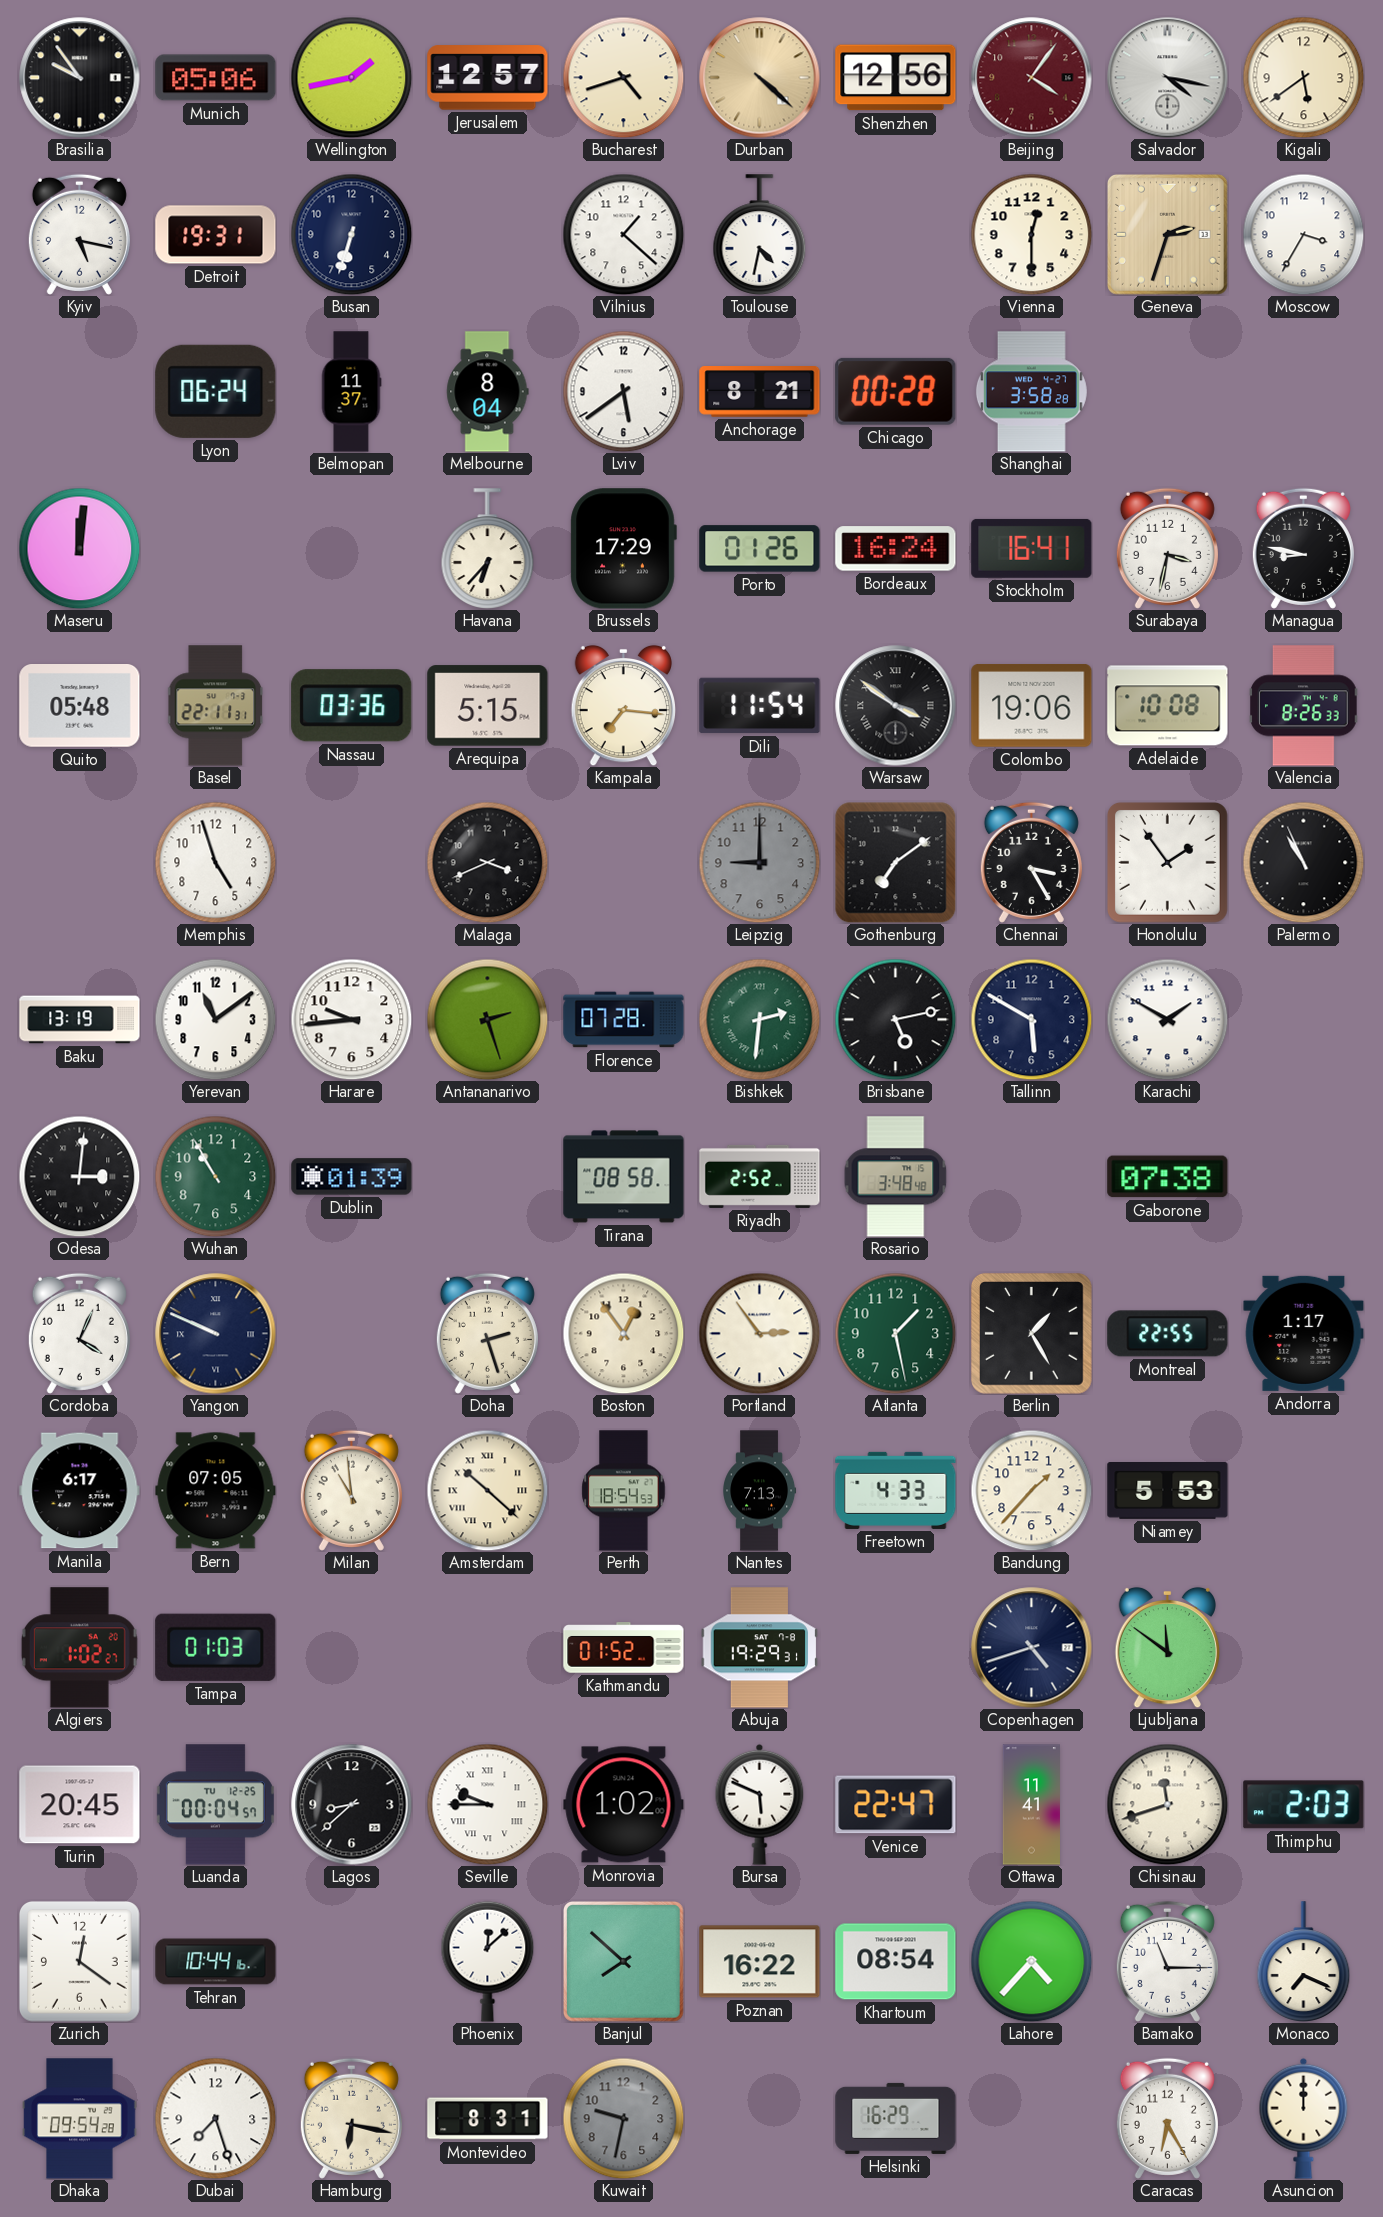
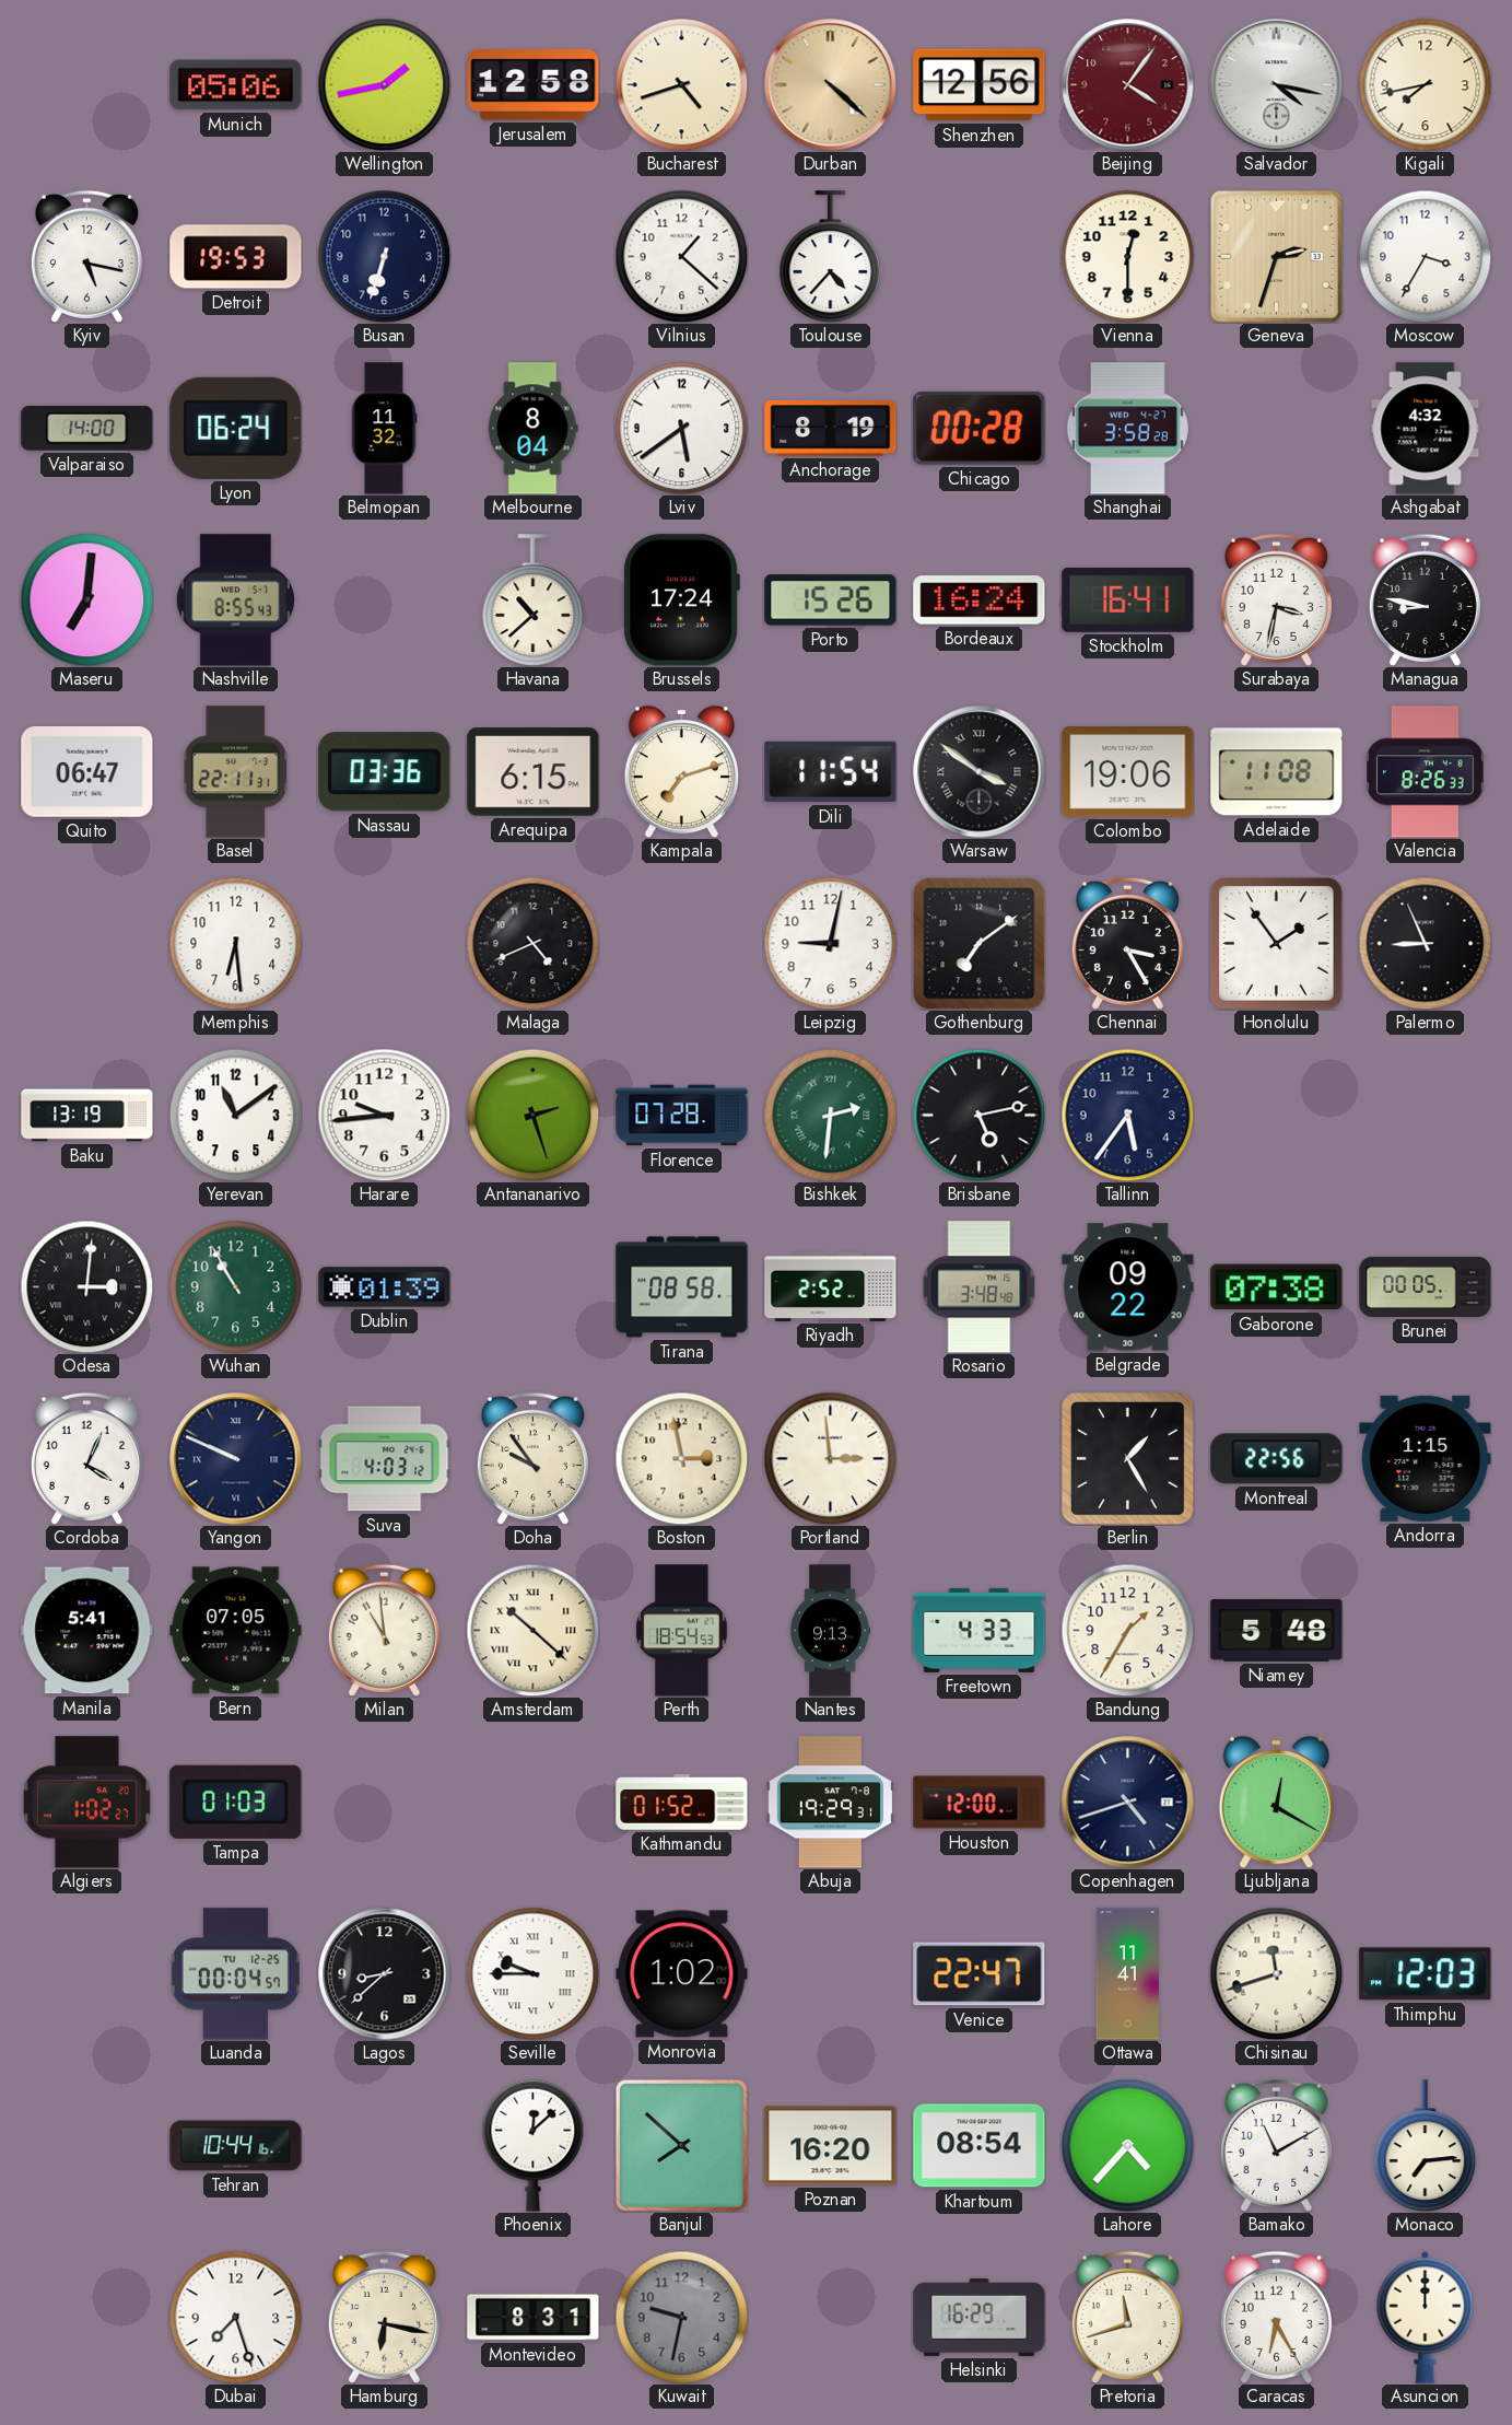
Brasilia: 9:54 -> none (80, 78)
Jerusalem: 12:57 -> 12:58 (534, 85)
Kigali: 5:39 -> 7:43 (1425, 84)
Detroit: 19:31 -> 19:53 (236, 257)
Toulouse: 4:32 -> 4:37 (831, 256)
Valparaiso: none -> 14:00 (87, 428)
Belmopan: 11:37 -> 11:32 (384, 429)
Anchorage: 8:21 -> 8:19 (831, 429)
Ashgabat: none -> 4:32 (1426, 429)
Maseru: 12:01 -> 7:01 (86, 599)
Nashville: none -> 8:55 (236, 601)
Havana: 6:37 -> 10:38 (534, 599)
Brussels: 17:29 -> 17:24 (681, 601)
Porto: 01:26 -> 15:26 (831, 601)
Quito: 05:48 -> 06:47 (87, 772)
Arequipa: 5:15 -> 6:15 (534, 772)
Kampala: 7:16 -> 7:12 (681, 771)
Adelaide: 10:08 -> 11:08 (1277, 772)
Memphis: 4:57 -> 6:29 (235, 943)
Malaga: 3:41 -> 4:41 (532, 943)
Leipzig: 9:00 -> 9:02 (830, 943)
Leipzig dial: grey -> white (830, 943)
Palermo: 10:56 -> 8:56 (1425, 943)
Tallinn: 5:50 -> 5:36 (1127, 1115)
Karachi: 1:50 -> none (1167, 1019)
Belgrade: none -> 09:22 (1128, 1287)
Brunei: none -> 00:05 (1426, 1286)
Suva: none -> 4:03 (385, 1459)
Doha: 2:27 -> 9:54 (532, 1458)
Boston: 12:54 -> 2:58 (681, 1458)
Portland: 2:54 -> 2:59 (830, 1458)
Atlanta: 1:28 -> none (895, 1333)
Montreal: 22:55 -> 22:56 (1277, 1459)
Andorra: 1:17 -> 1:15 (1426, 1458)
Manila: 6:17 -> 5:41 (87, 1631)
Nantes: 7:13 -> 9:13 (831, 1631)
Bandung: 1:37 -> 1:35 (1127, 1630)
Niamey: 5:53 -> 5:48 (1277, 1631)
Houston: none -> 12:00 (980, 1803)
Ljubljana: 11:51 -> 12:20 (1276, 1802)
Turin: 20:45 -> none (80, 1805)
Bursa: 5:49 -> none (760, 1804)
Thimphu: 2:03 -> 12:03 (1426, 1974)
Zurich: 12:21 -> none (79, 1961)
Poznan: 16:22 -> 16:20 (831, 2146)
Bamako: 11:15 -> 11:10 (1276, 2145)
Monaco: 7:19 -> 7:14 (1426, 2145)
Dhaka: 09:54 -> none (80, 2119)
Pretoria: none -> 11:42 (1127, 2317)
